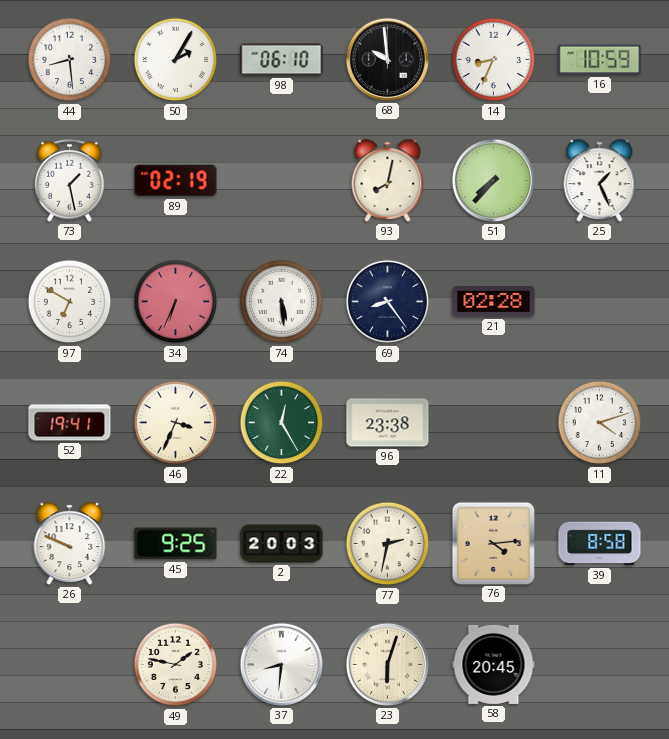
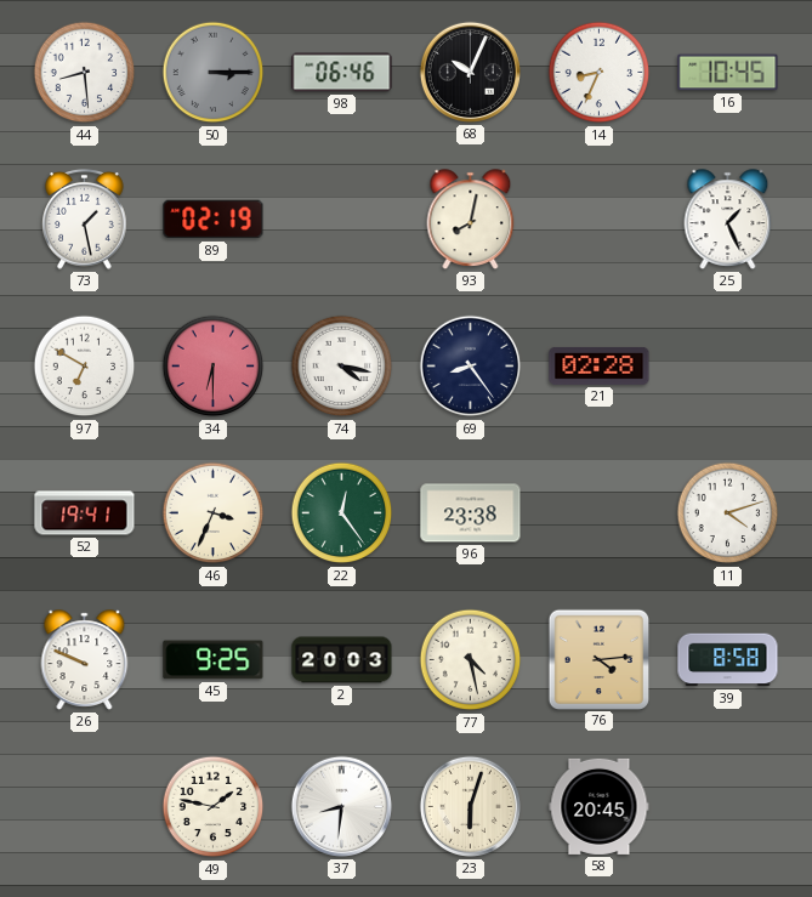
50: 2:05 -> 3:15 (214, 73)
50 dial: white -> grey (214, 73)
98: 06:10 -> 06:46 (342, 73)
68: 9:59 -> 10:04 (470, 72)
16: 10:59 -> 10:45 (728, 73)
51: 7:37 -> none (493, 180)
34: 6:34 -> 6:30 (214, 367)
74: 5:29 -> 4:17 (342, 367)
22: 12:25 -> 12:24 (342, 513)
77: 2:32 -> 4:28 (471, 660)
